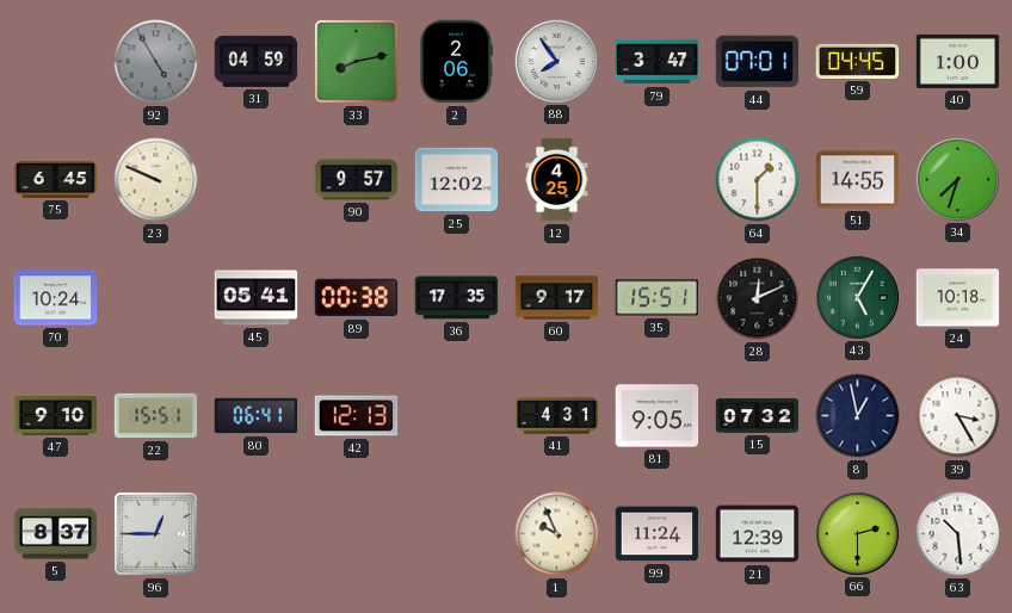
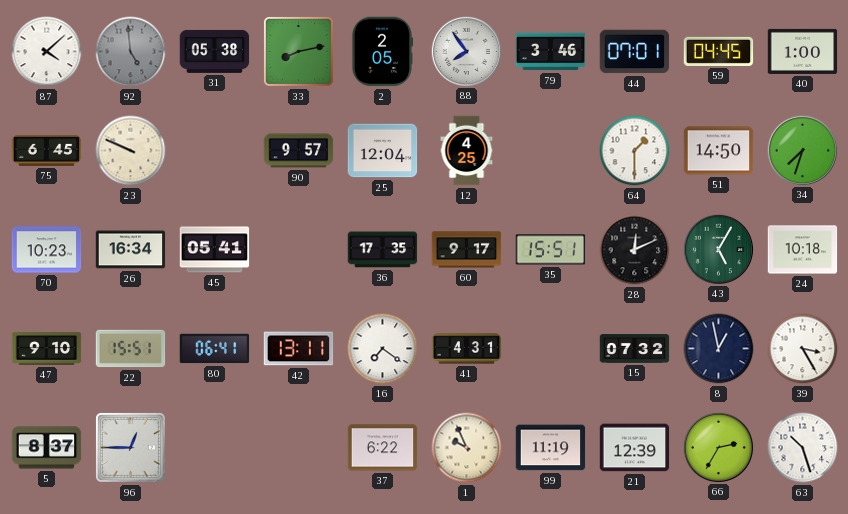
87: none -> 4:08 (47, 52)
92: 4:55 -> 4:59 (131, 52)
31: 04:59 -> 05:38 (215, 51)
2: 2:06 -> 2:05 (381, 52)
79: 3:47 -> 3:46 (551, 52)
25: 12:02 -> 12:04 (383, 151)
51: 14:55 -> 14:50 (719, 151)
70: 10:24 -> 10:23 (47, 250)
26: none -> 16:34 (131, 250)
89: 00:38 -> none (357, 298)
42: 12:13 -> 13:11 (299, 349)
16: none -> 7:21 (383, 349)
81: 9:05 -> none (658, 416)
37: none -> 6:22 (383, 448)
99: 11:24 -> 11:19 (551, 448)
66: 2:30 -> 2:35 (718, 447)
63: 10:29 -> 10:27 (803, 448)
